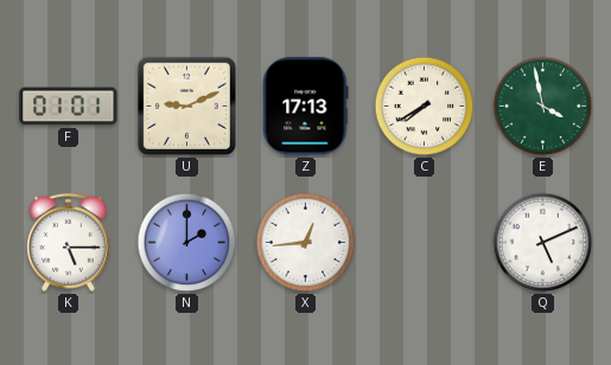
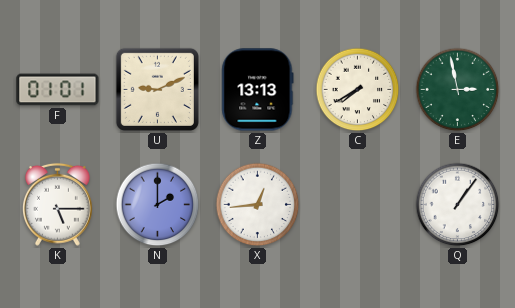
Z: 17:13 -> 13:13 (258, 90)
E: 3:58 -> 2:58 (458, 90)
Q: 5:11 -> 1:06 (458, 205)
